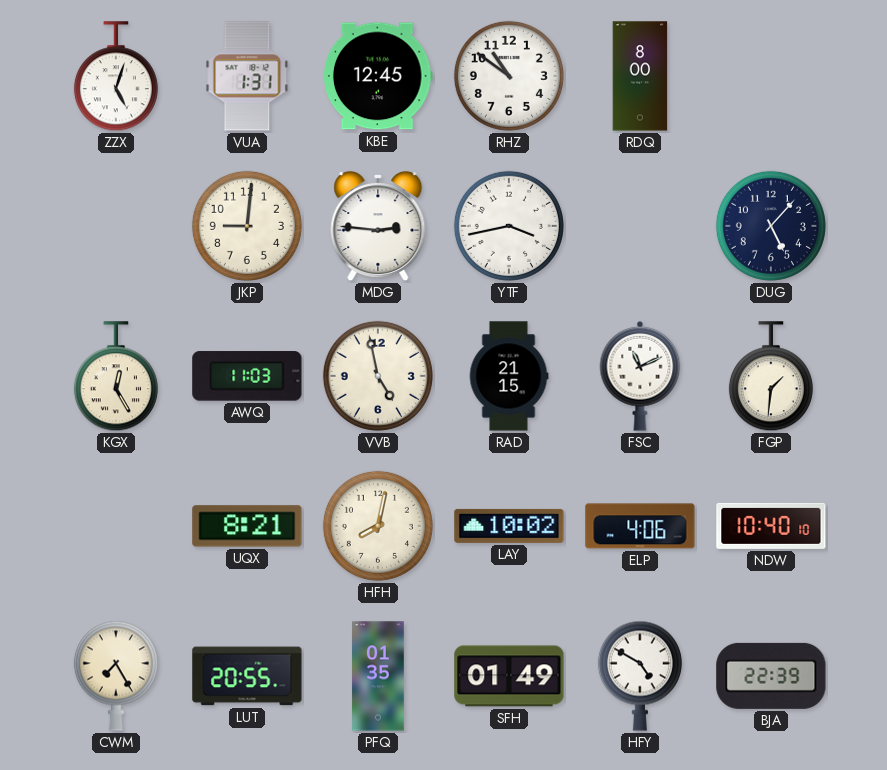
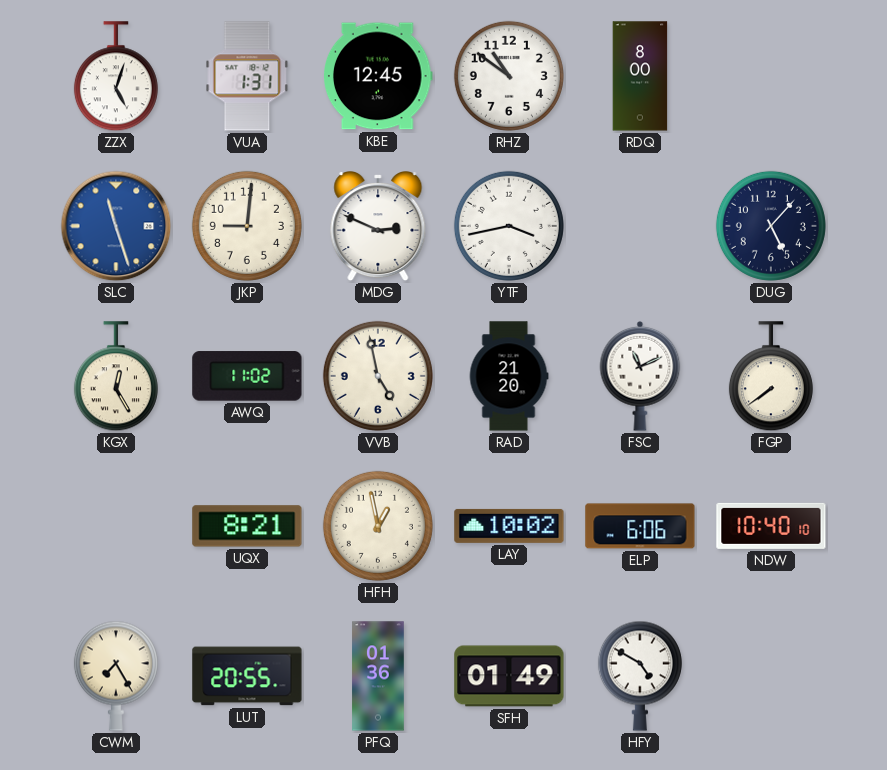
SLC: none -> 11:27 (116, 226)
MDG: 2:46 -> 2:49 (378, 227)
AWQ: 11:03 -> 11:02 (247, 376)
RAD: 21:15 -> 21:20 (509, 376)
FGP: 1:31 -> 7:39 (771, 377)
HFH: 8:02 -> 12:58 (378, 526)
ELP: 4:06 -> 6:06 (640, 526)
PFQ: 01:35 -> 01:36 (378, 676)
BJA: 22:39 -> none (771, 676)
